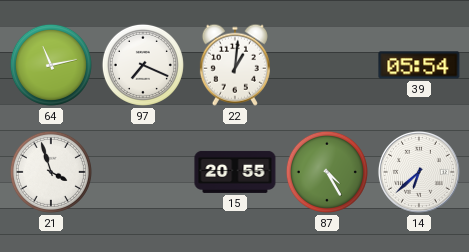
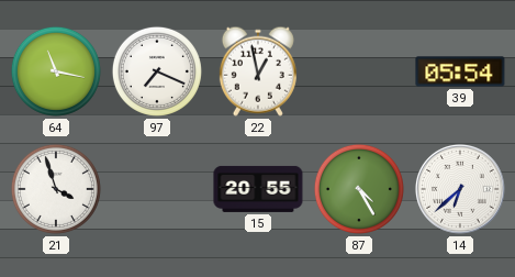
64: 11:13 -> 11:17 (56, 71)
22: 1:01 -> 12:58 (258, 71)
